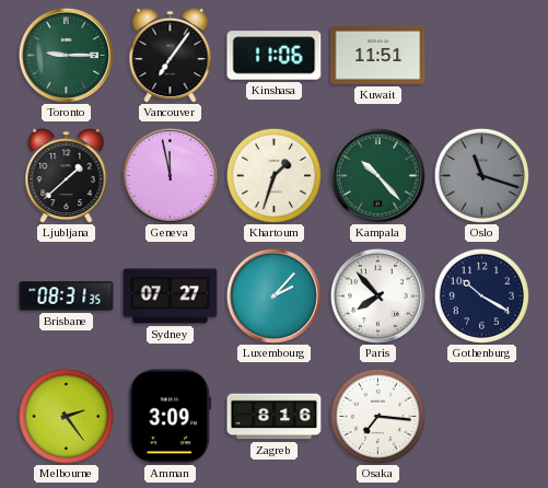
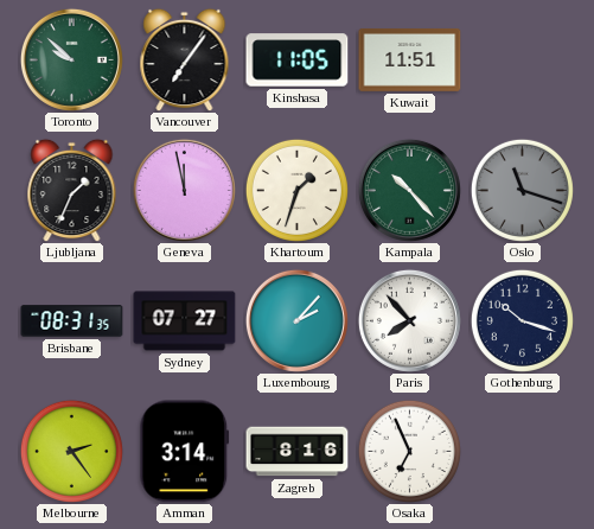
Toronto: 9:15 -> 9:52 (71, 59)
Kinshasa: 11:06 -> 11:05 (298, 60)
Ljubljana: 1:38 -> 1:34 (72, 190)
Gothenburg: 10:20 -> 10:18 (522, 320)
Amman: 3:09 -> 3:14 (185, 452)
Osaka: 7:16 -> 6:56 (409, 451)
